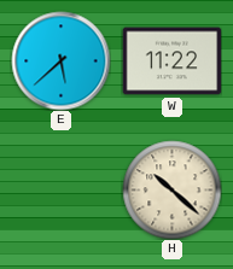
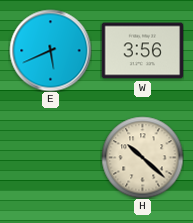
E: 5:38 -> 5:41 (50, 50)
W: 11:22 -> 3:56 (142, 51)
